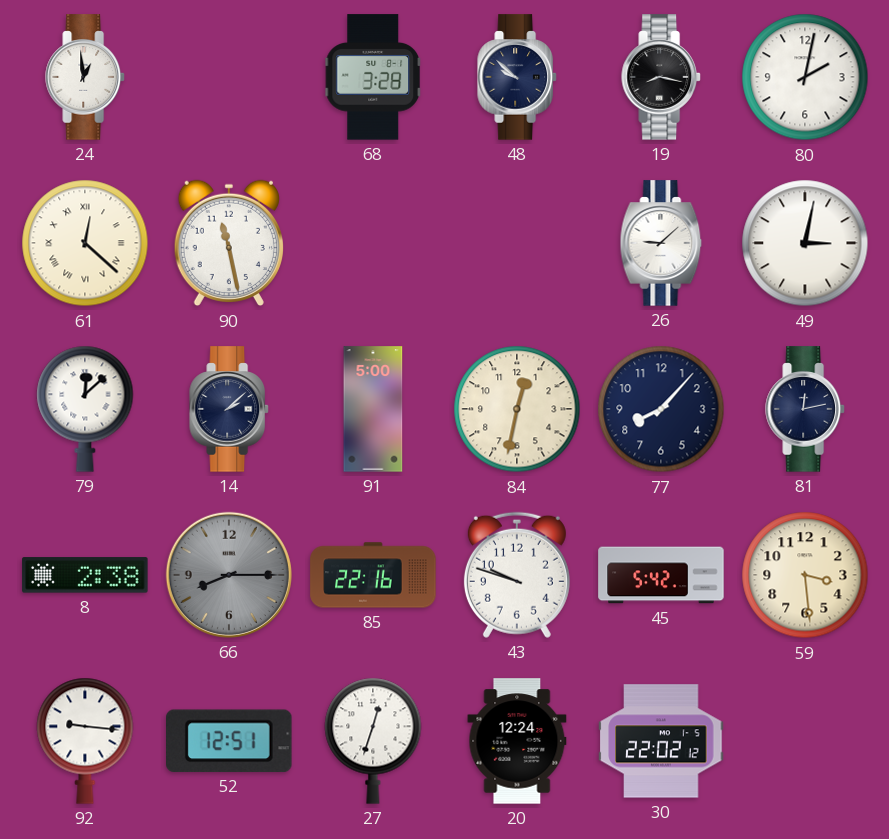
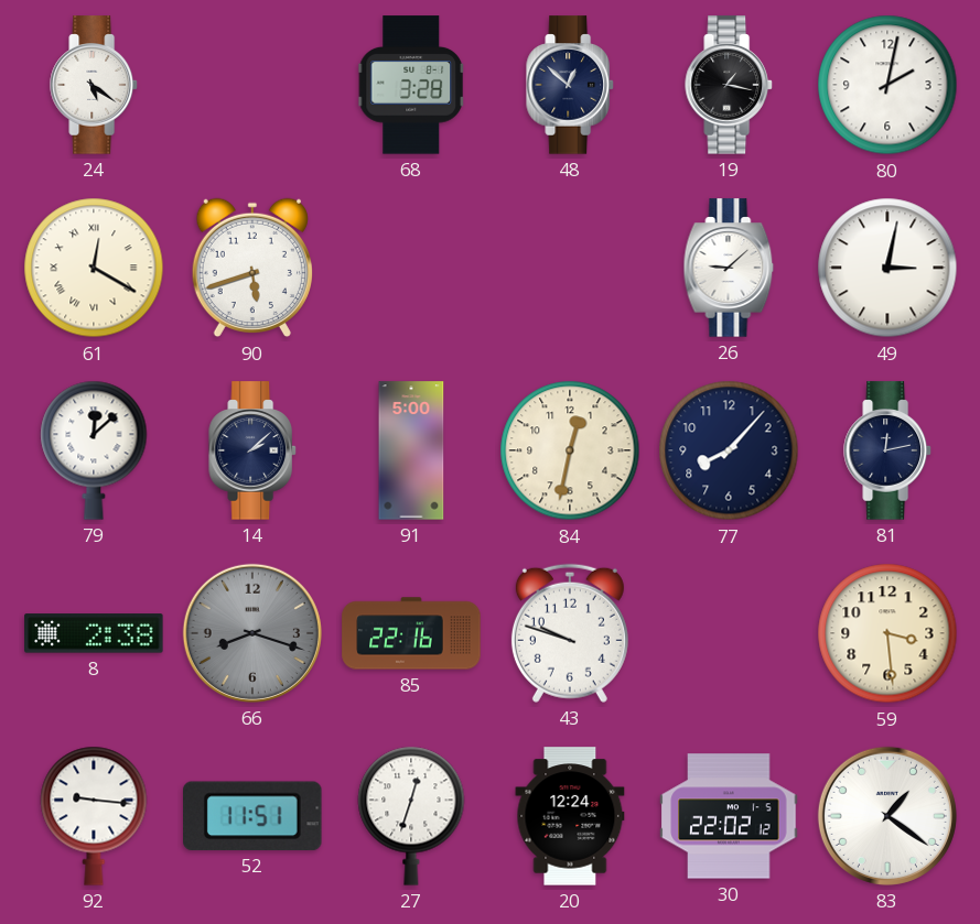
24: 12:59 -> 5:21 (94, 85)
48: 9:52 -> 12:52 (570, 85)
19: 8:17 -> 1:17 (729, 85)
61: 12:22 -> 12:20 (94, 268)
90: 11:28 -> 5:42 (252, 268)
66: 8:15 -> 8:18 (252, 633)
45: 5:42 -> none (661, 575)
52: 12:51 -> 11:51 (254, 816)
83: none -> 1:21 (887, 816)
